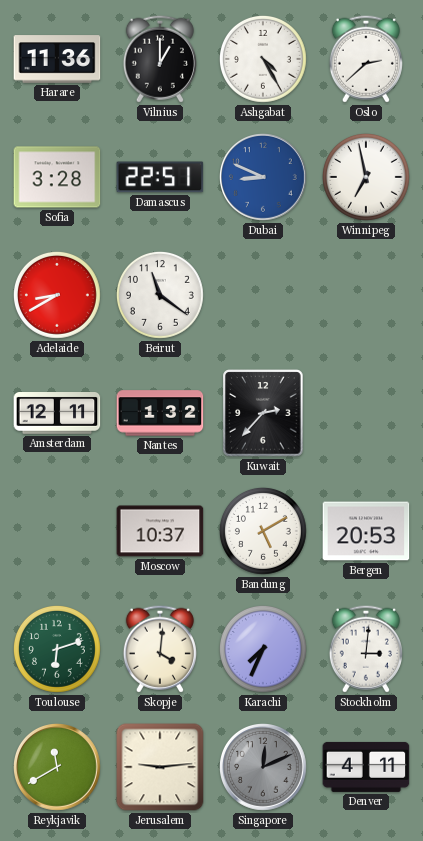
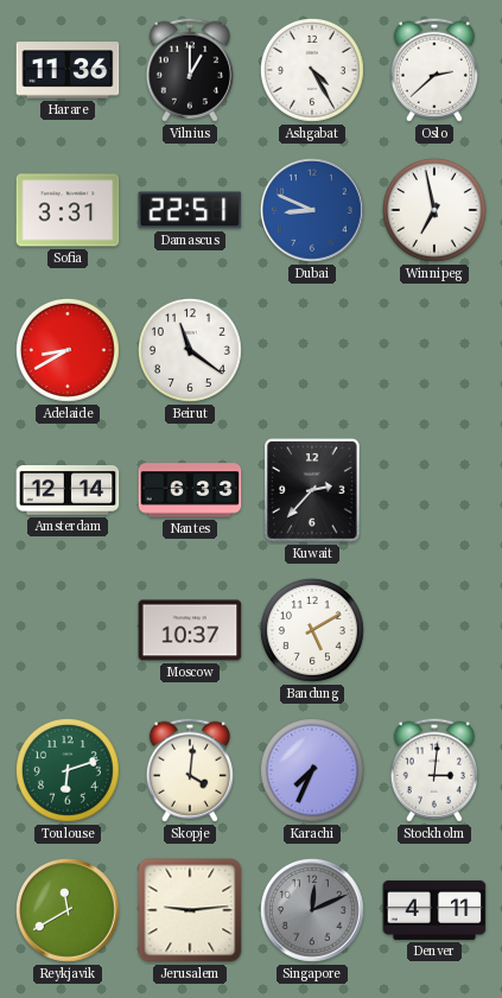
Sofia: 3:28 -> 3:31 (68, 210)
Amsterdam: 12:11 -> 12:14 (68, 491)
Nantes: 1:32 -> 6:33 (190, 490)
Bergen: 20:53 -> none (366, 531)
